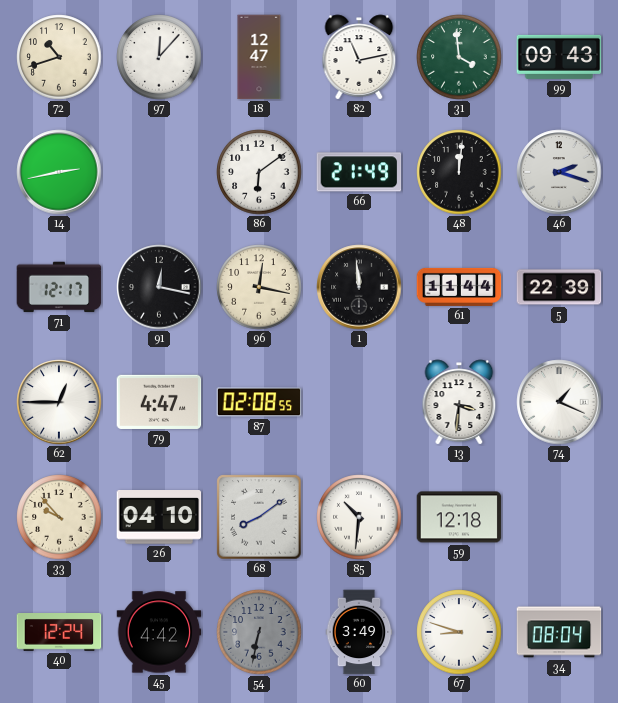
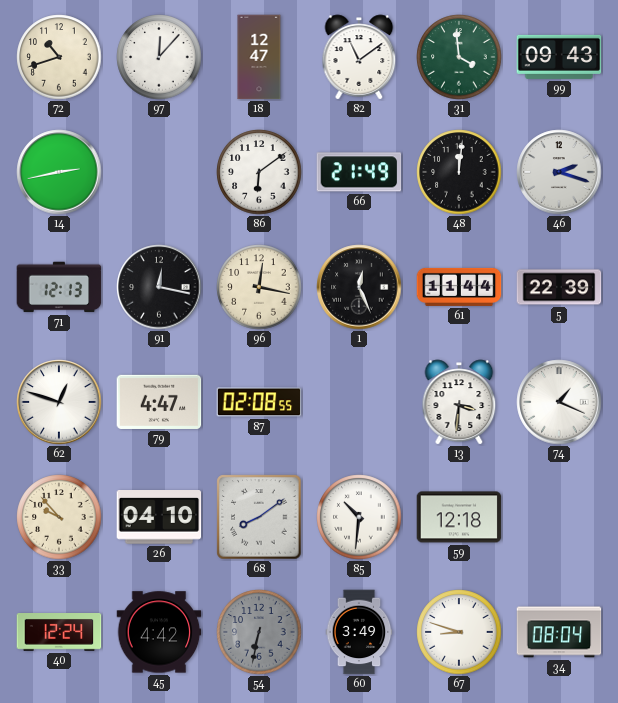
82: 11:13 -> 11:09 (359, 57)
71: 12:17 -> 12:13 (59, 287)
1: 11:59 -> 12:26 (359, 287)
62: 12:45 -> 12:48 (59, 402)
